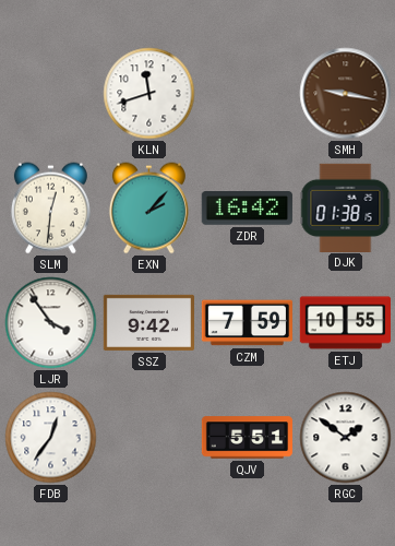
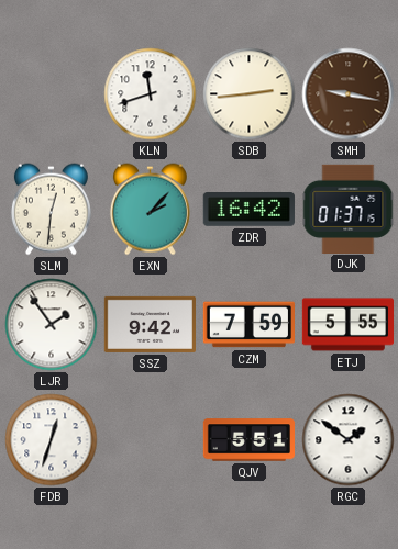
SDB: none -> 2:44 (250, 94)
DJK: 01:38 -> 01:37 (349, 209)
LJR: 3:54 -> 1:54 (52, 325)
ETJ: 10:55 -> 5:55 (347, 325)
FDB: 12:36 -> 12:33 (52, 440)
